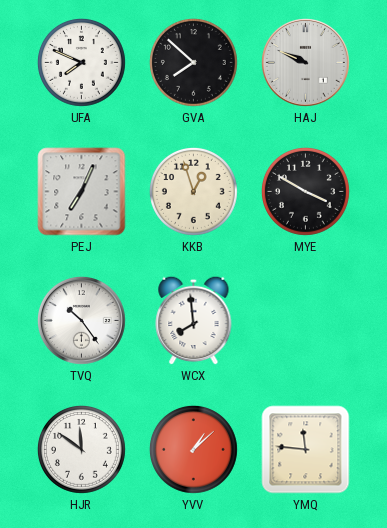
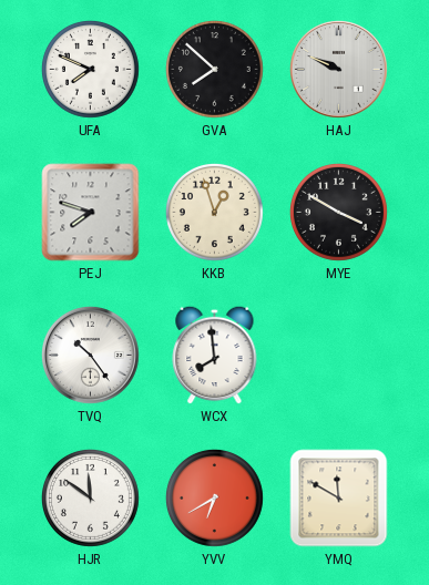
PEJ: 7:04 -> 7:48 (91, 213)
YVV: 1:08 -> 6:40 (214, 497)
YMQ: 11:46 -> 11:50 (339, 499)
